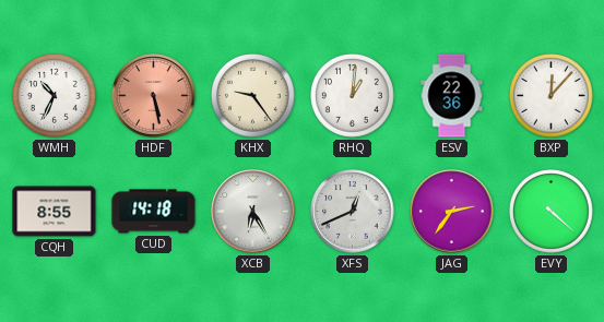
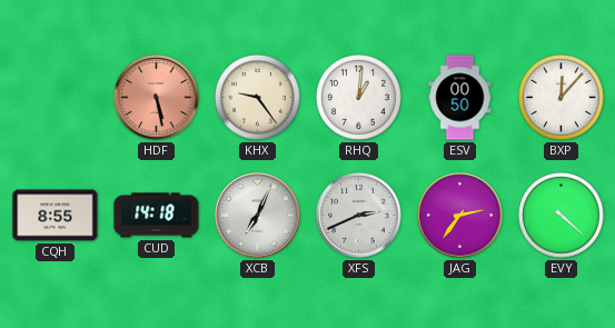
WMH: 10:34 -> none (55, 96)
ESV: 22:36 -> 00:50 (460, 98)
XCB: 6:25 -> 7:04 (258, 216)
XFS: 12:41 -> 2:41 (359, 216)
